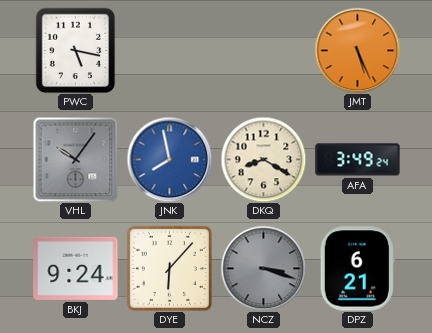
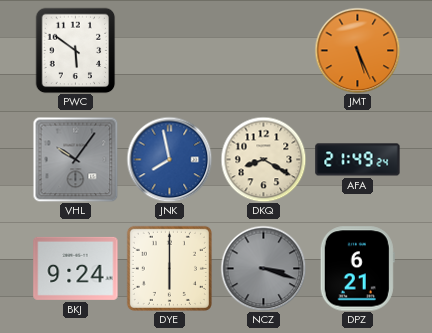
PWC: 5:17 -> 5:51 (76, 50)
AFA: 3:49 -> 21:49 (358, 160)
DYE: 6:07 -> 6:00 (169, 268)
